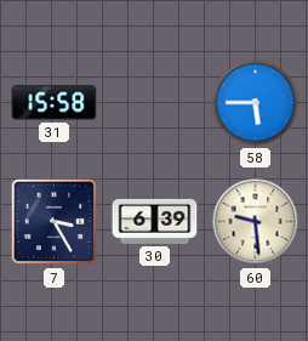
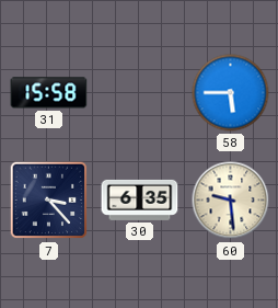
7: 3:25 -> 3:23 (49, 201)
30: 6:39 -> 6:35 (140, 199)
